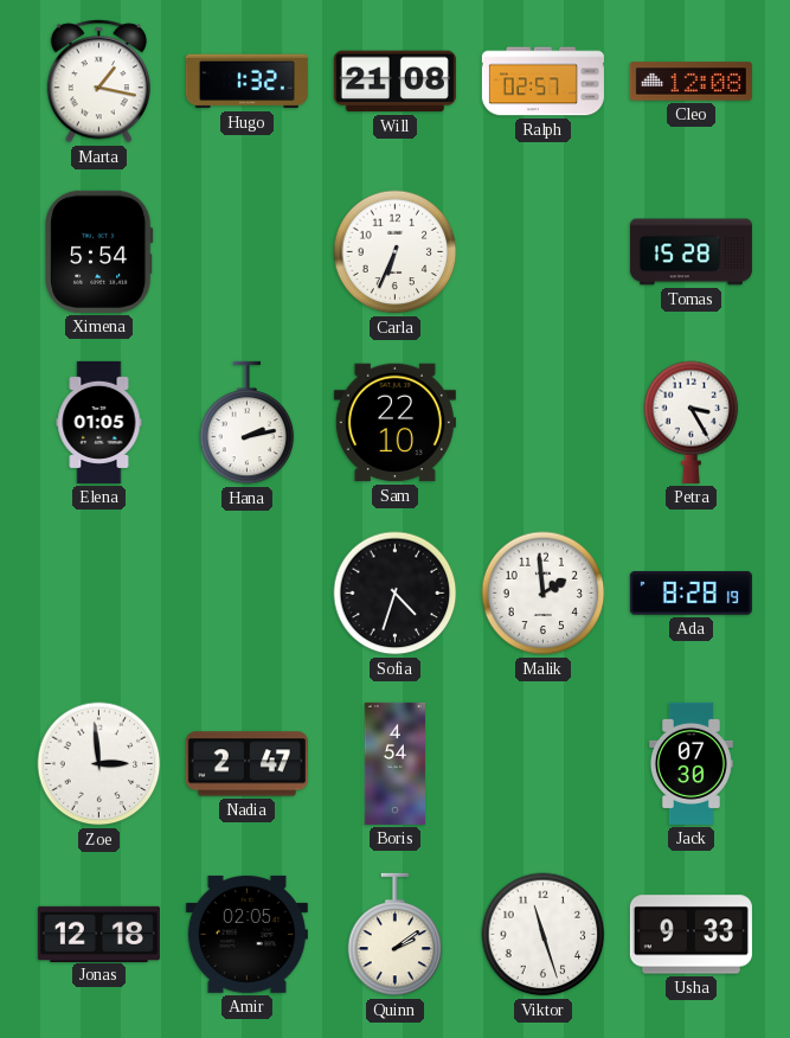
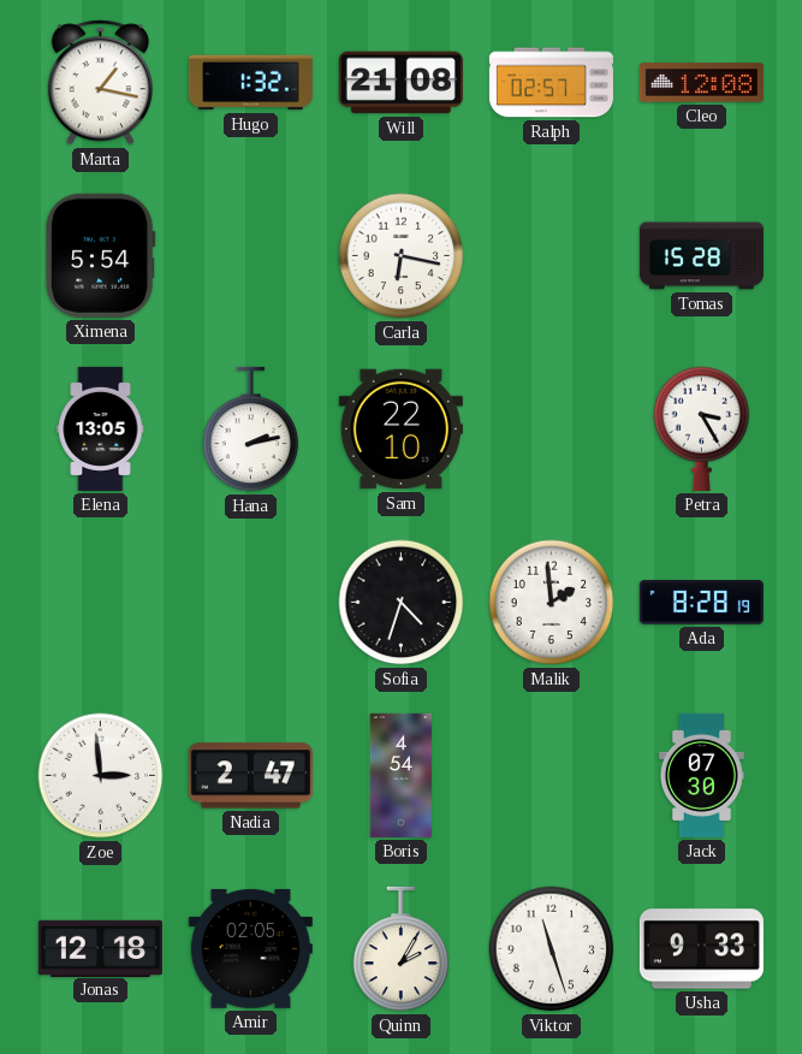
Carla: 6:34 -> 6:17 (402, 256)
Elena: 01:05 -> 13:05 (101, 428)
Quinn: 2:09 -> 2:05 (402, 949)
